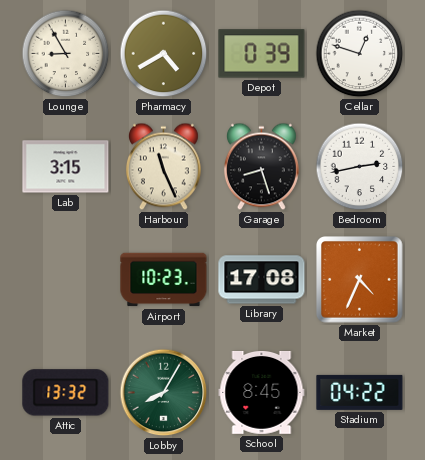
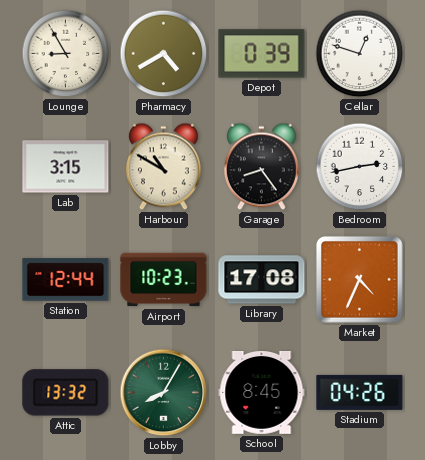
Harbour: 11:26 -> 10:50 (163, 167)
Garage: 8:27 -> 8:24 (261, 167)
Station: none -> 12:44 (66, 280)
Stadium: 04:22 -> 04:26 (360, 392)
